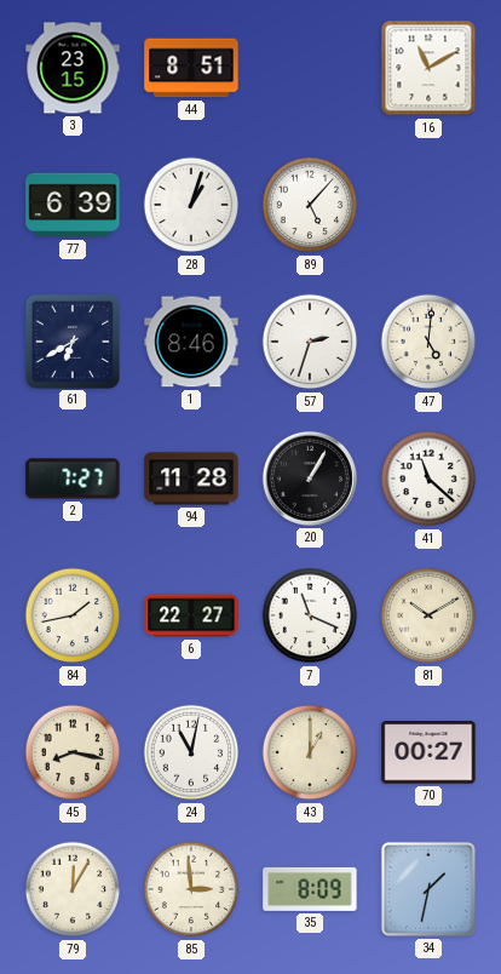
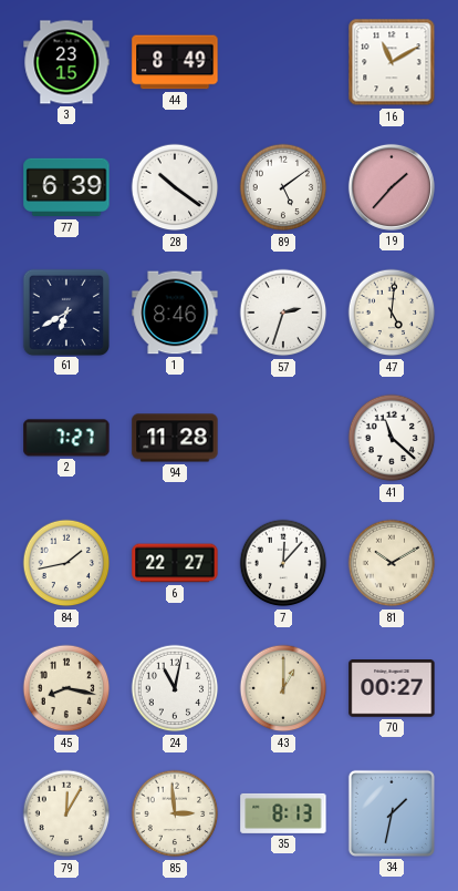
44: 8:51 -> 8:49 (175, 62)
28: 1:03 -> 10:21 (175, 187)
89: 5:07 -> 5:09 (283, 187)
19: none -> 1:37 (392, 187)
20: 1:05 -> none (310, 479)
7: 11:19 -> 12:07 (283, 563)
35: 8:09 -> 8:13 (283, 813)
